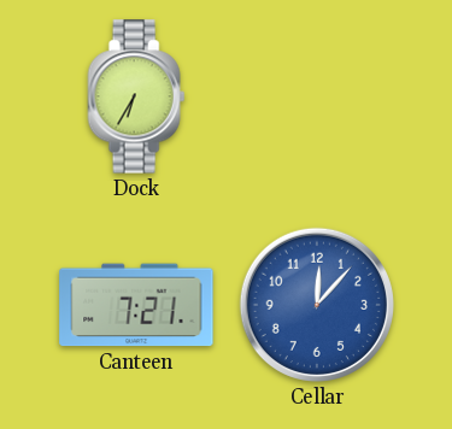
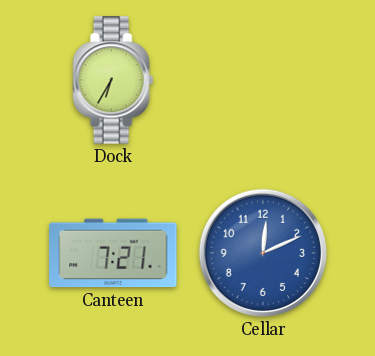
Cellar: 12:07 -> 12:11 (263, 253)
